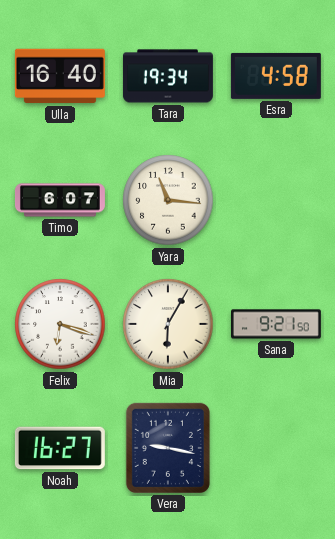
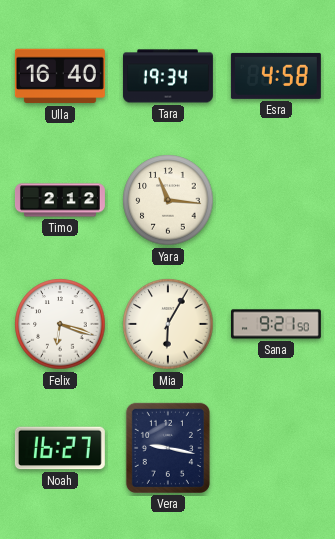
Timo: 6:07 -> 2:12 (60, 200)
